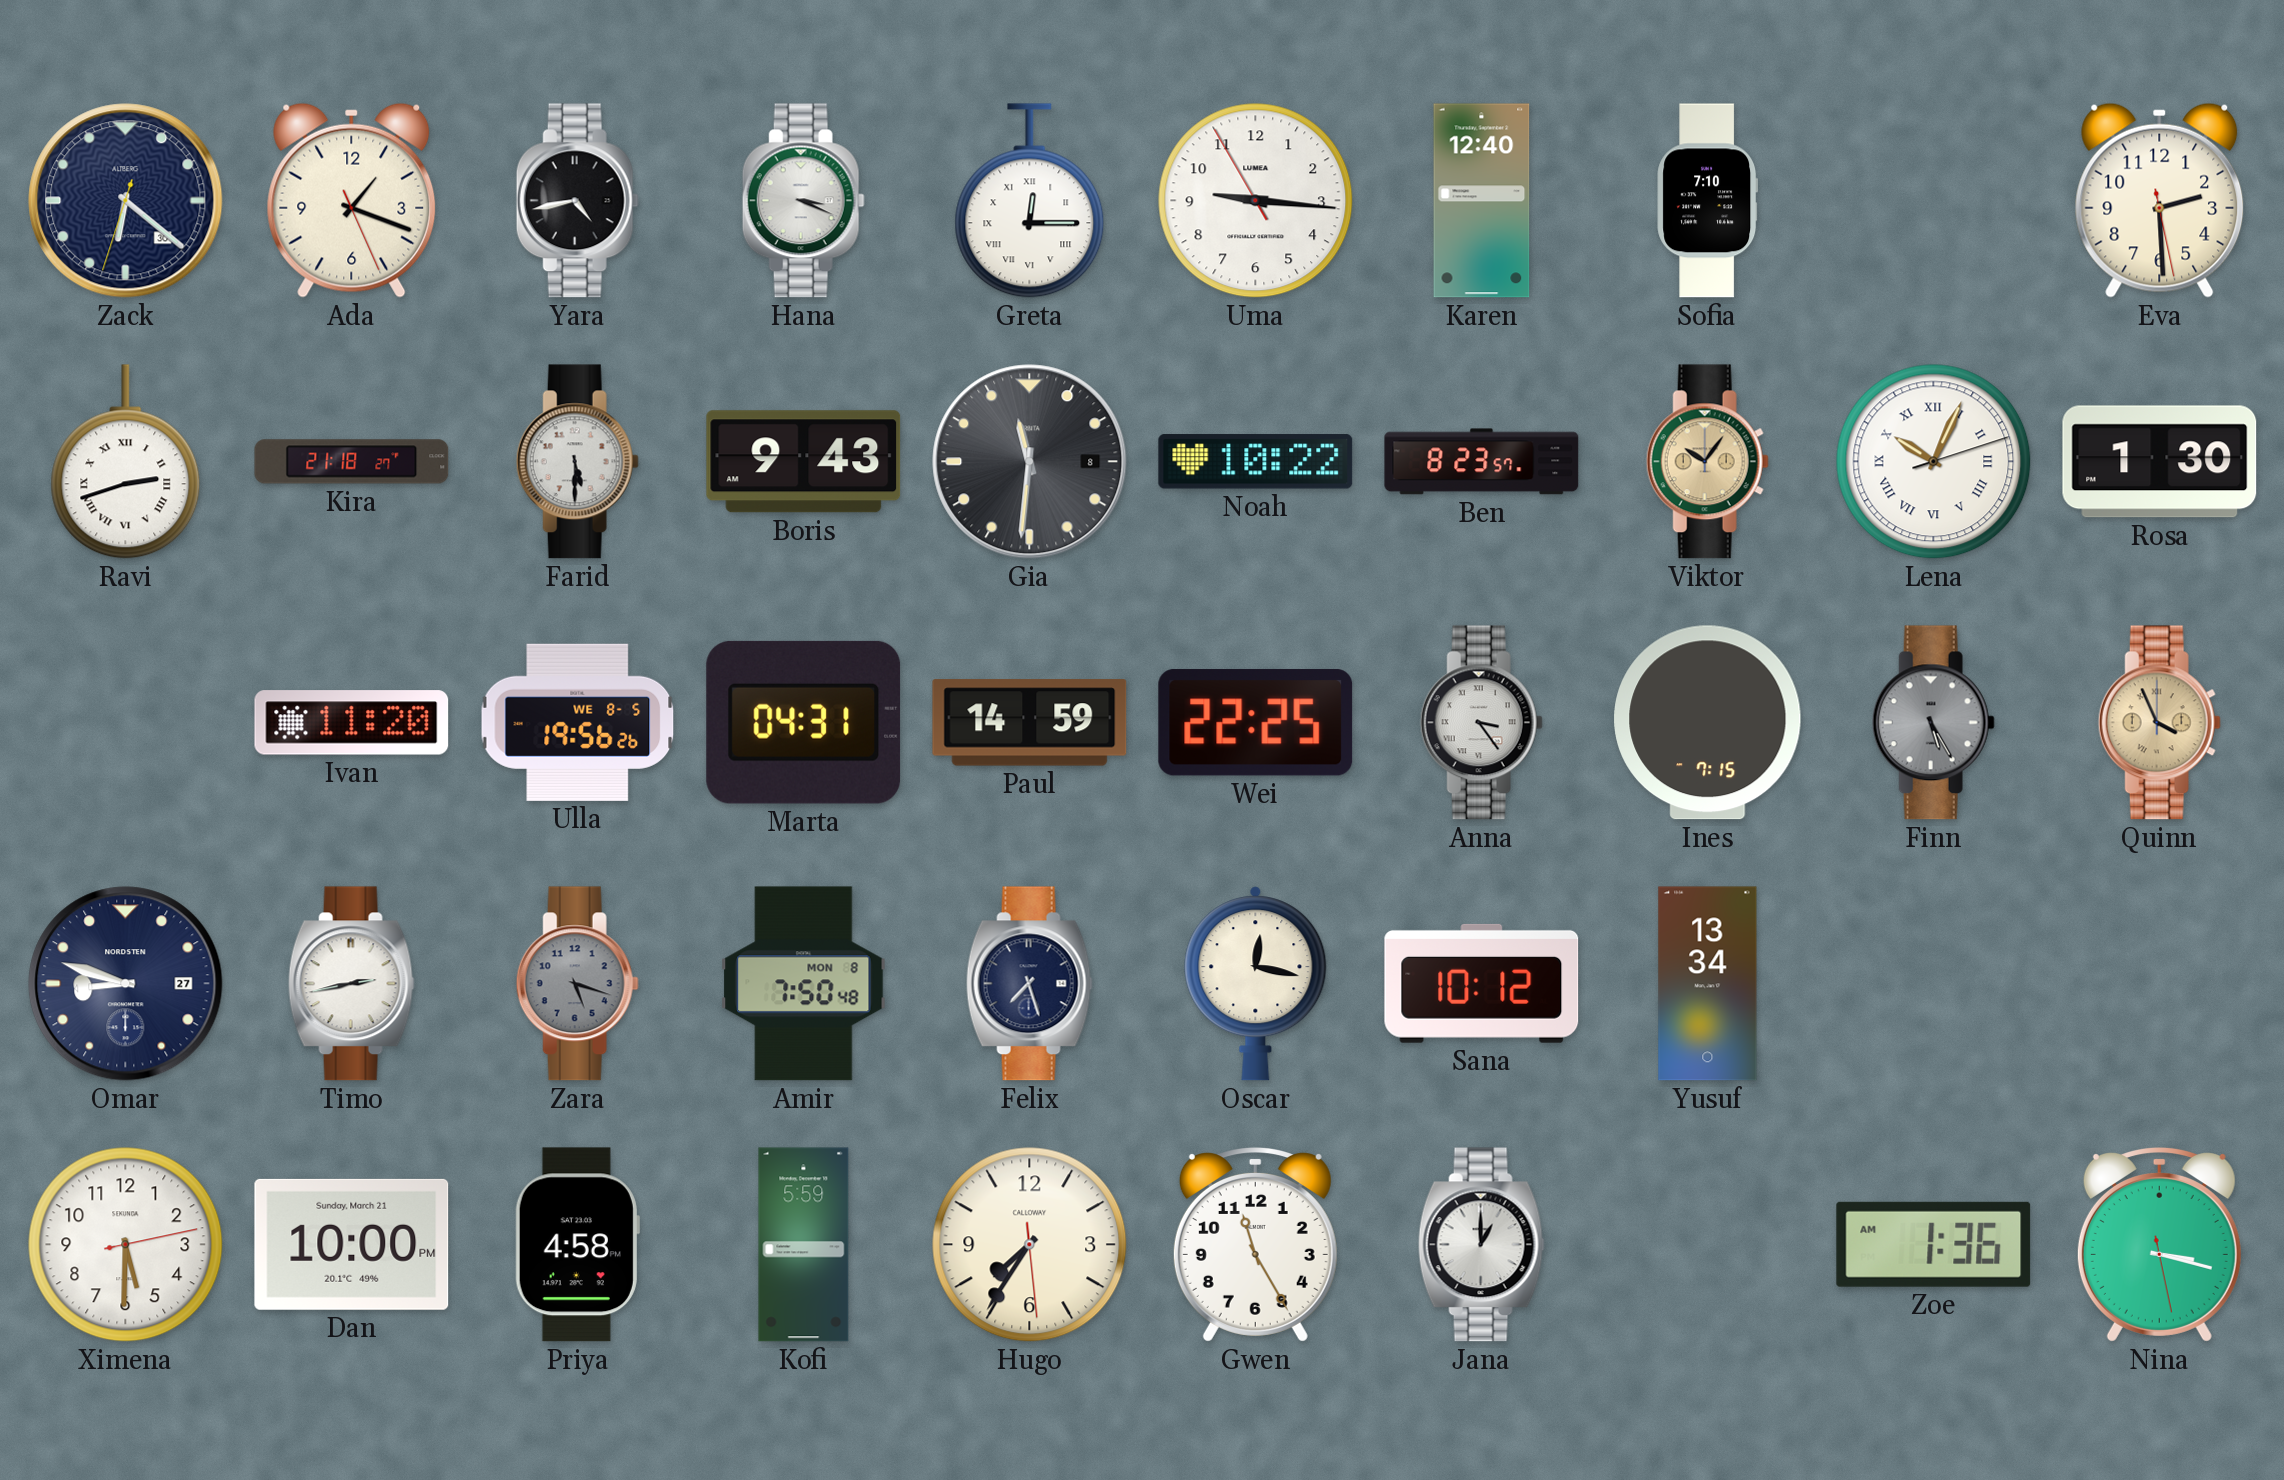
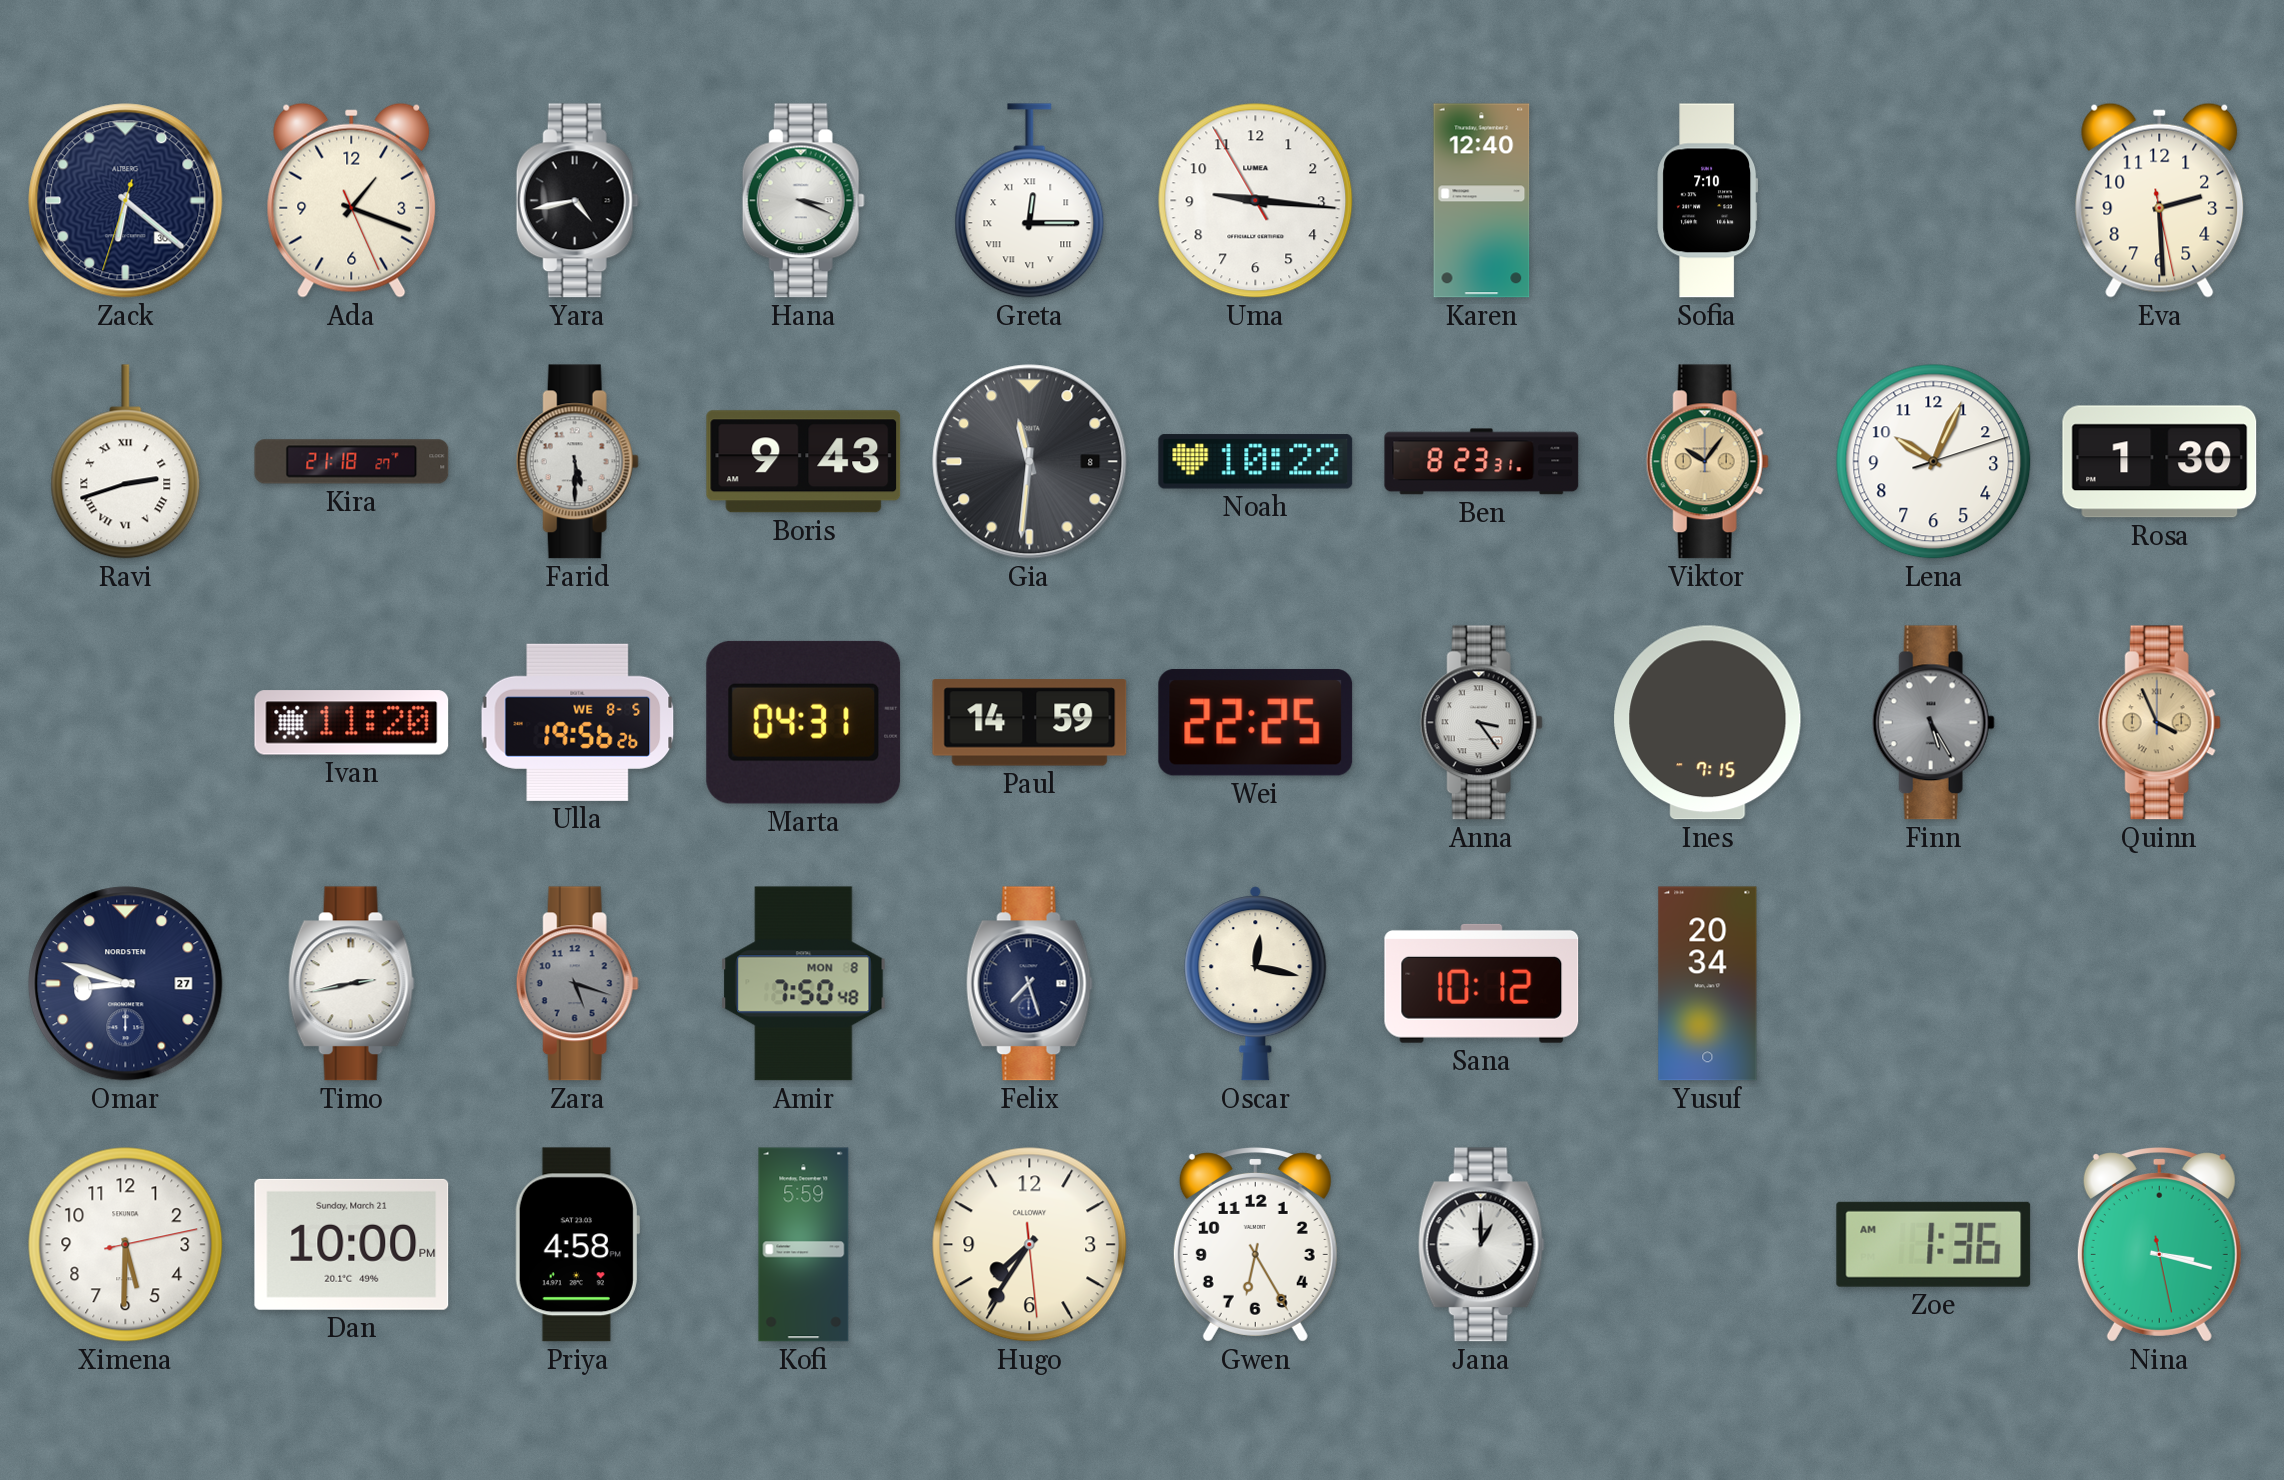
Ben: 8:23:57 -> 8:23:31 (1482, 462)
Lena numerals: Roman -> Arabic (1934, 462)
Yusuf: 13:34 -> 20:34 (1708, 984)
Gwen: 11:25 -> 6:25 (1255, 1245)
